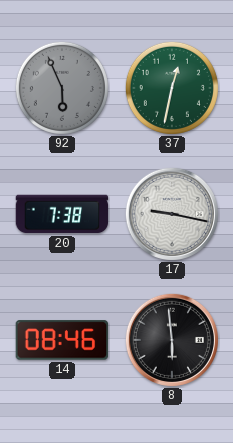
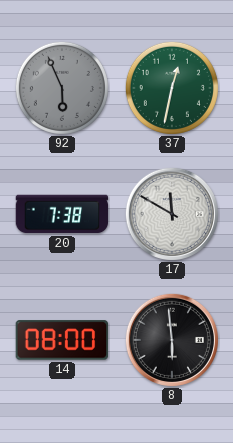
17: 9:17 -> 11:50 (172, 214)
14: 08:46 -> 08:00 (62, 340)
